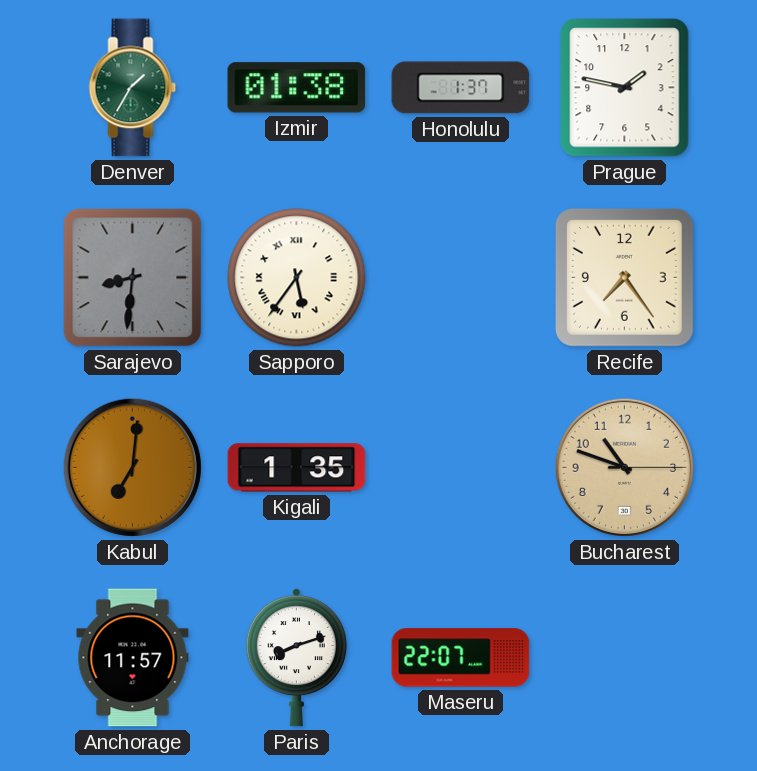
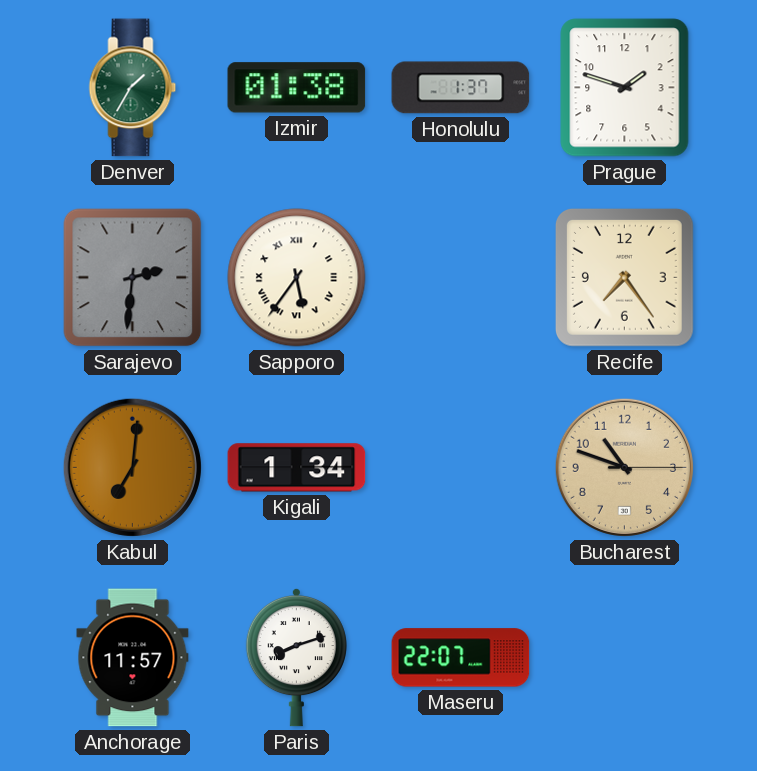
Prague: 1:47 -> 1:48 (625, 88)
Sarajevo: 8:31 -> 2:31 (133, 278)
Kigali: 1:35 -> 1:34 (297, 468)
